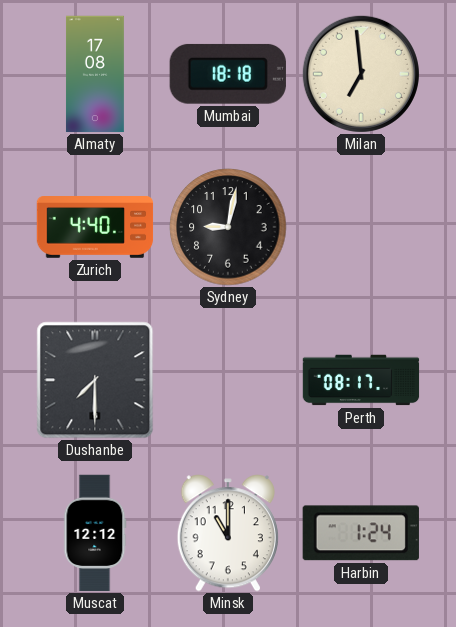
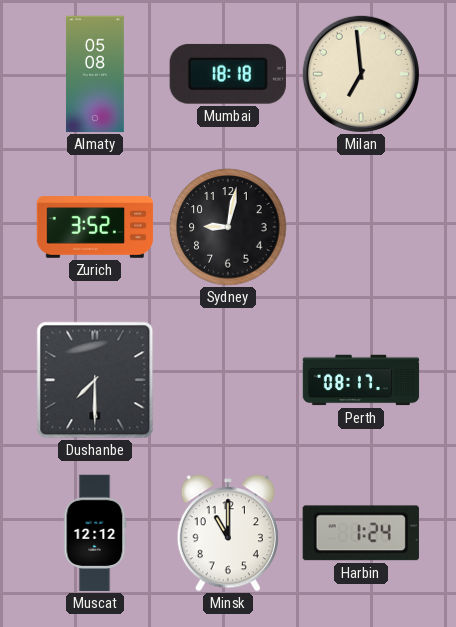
Almaty: 17:08 -> 05:08 (95, 74)
Zurich: 4:40 -> 3:52 (95, 227)
